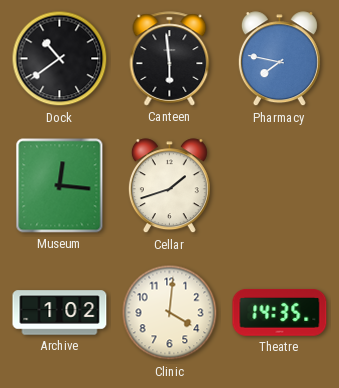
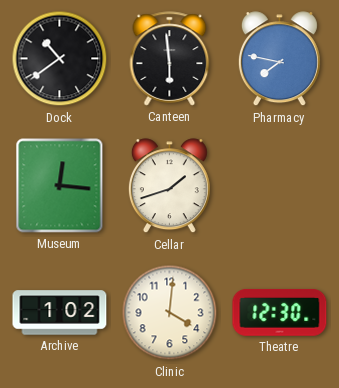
Theatre: 14:35 -> 12:30 (280, 312)
